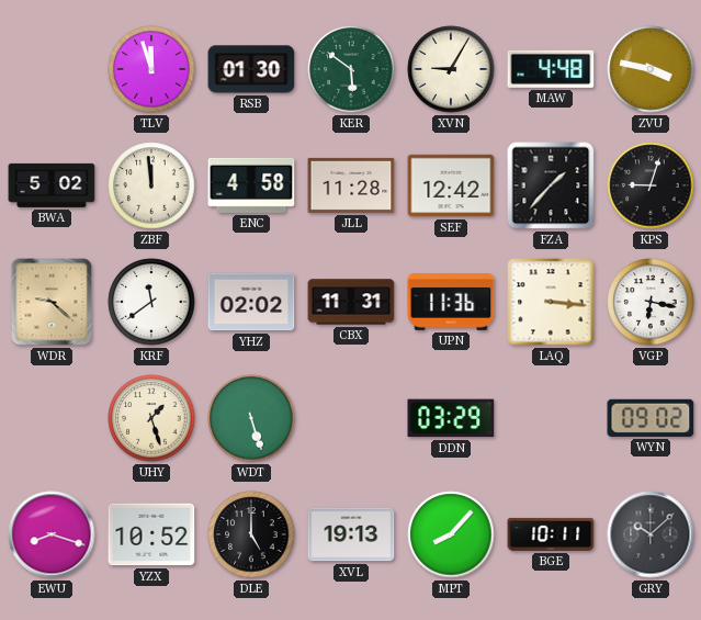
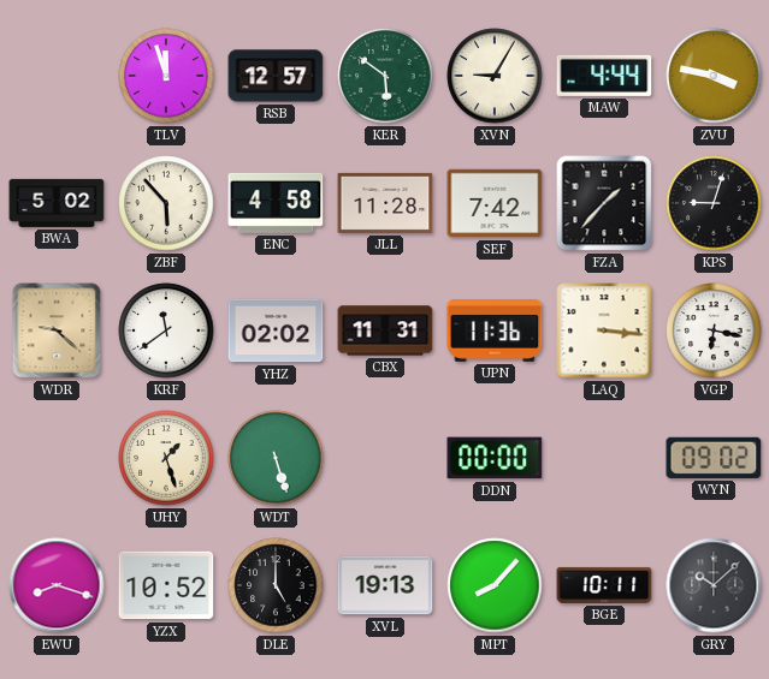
RSB: 01:30 -> 12:57 (276, 76)
MAW: 4:48 -> 4:44 (604, 76)
ZBF: 11:59 -> 5:53 (166, 203)
SEF: 12:42 -> 7:42 (495, 203)
DDN: 03:29 -> 00:00 (495, 458)
